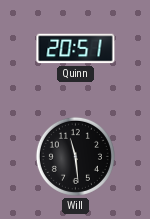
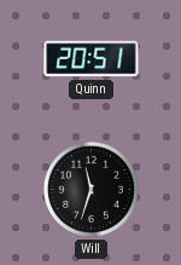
Will: 11:29 -> 11:33 (91, 189)
